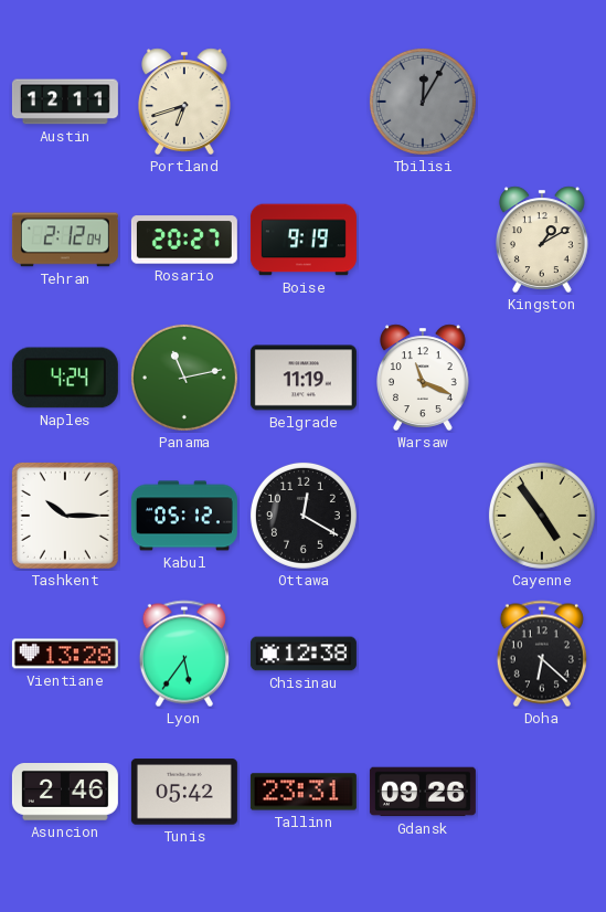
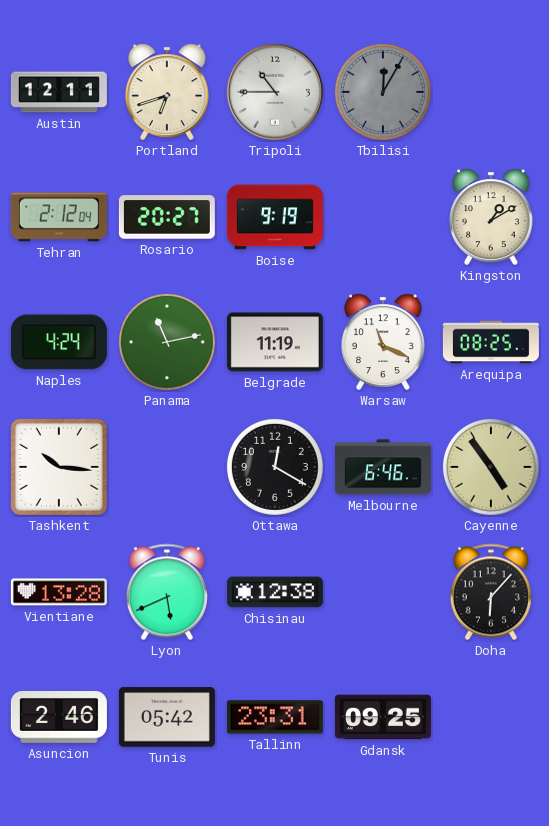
Tripoli: none -> 10:45 (275, 92)
Arequipa: none -> 08:25 (491, 342)
Tashkent: 10:15 -> 10:16 (59, 467)
Kabul: 05:12 -> none (184, 516)
Melbourne: none -> 6:46 (383, 467)
Lyon: 5:36 -> 5:41 (167, 592)
Doha: 6:22 -> 6:07 (491, 592)
Gdansk: 09:26 -> 09:25 (383, 717)
